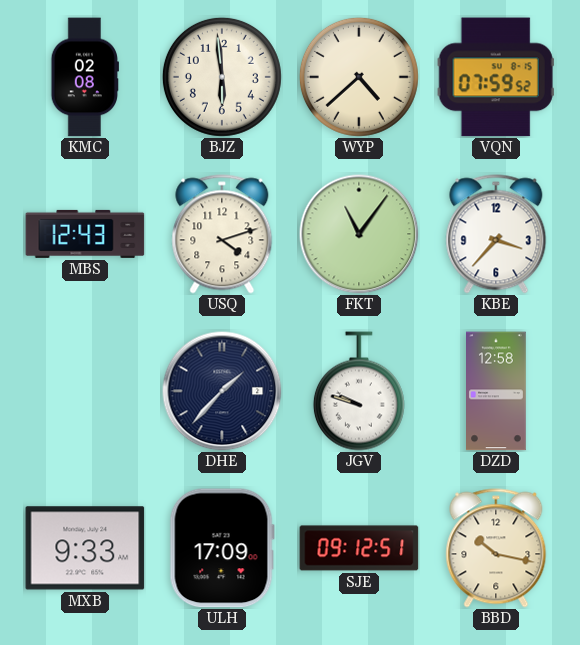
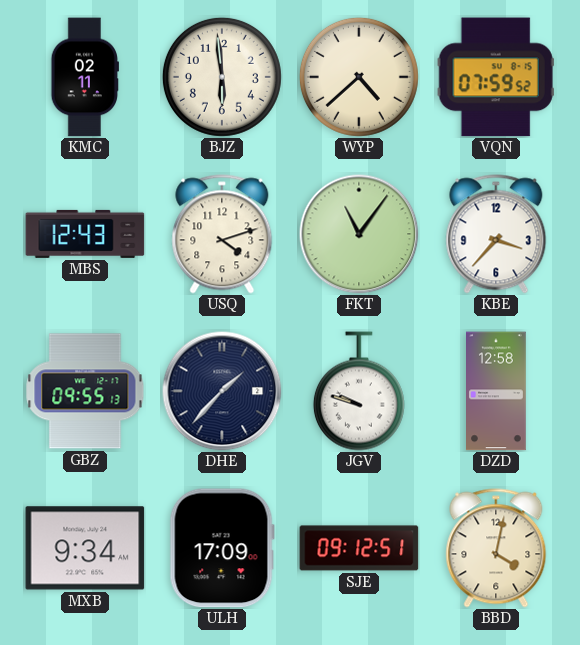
KMC: 02:08 -> 02:11 (85, 77)
GBZ: none -> 09:55 (85, 391)
MXB: 9:33 -> 9:34 (85, 548)
BBD: 10:17 -> 4:02 (496, 548)
